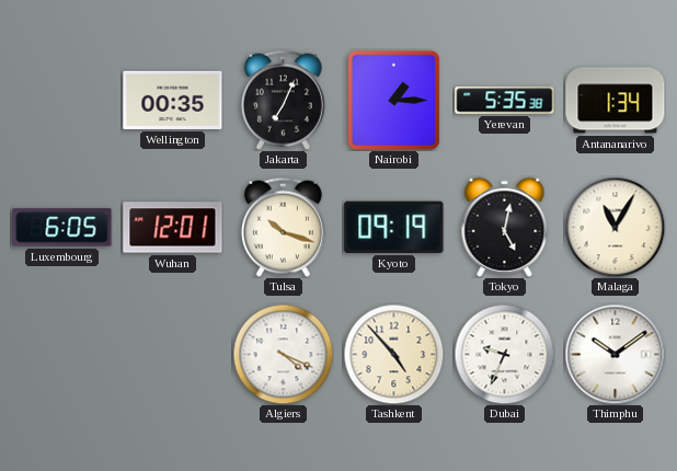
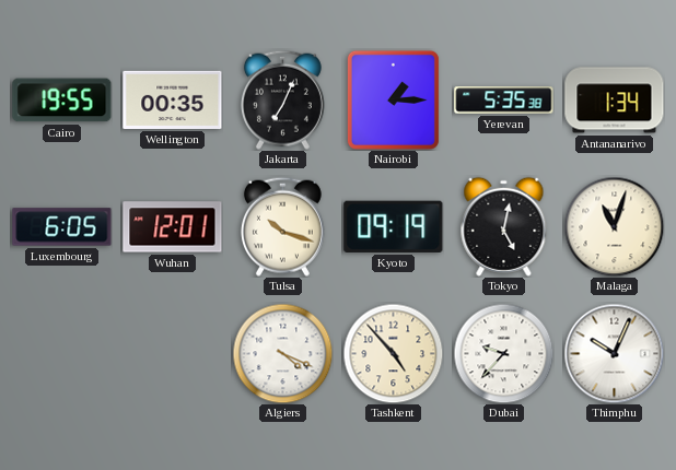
Cairo: none -> 19:55 (62, 101)
Malaga: 11:05 -> 11:03 (614, 226)
Dubai: 9:34 -> 9:37 (503, 353)
Thimphu: 10:09 -> 10:04 (614, 353)
